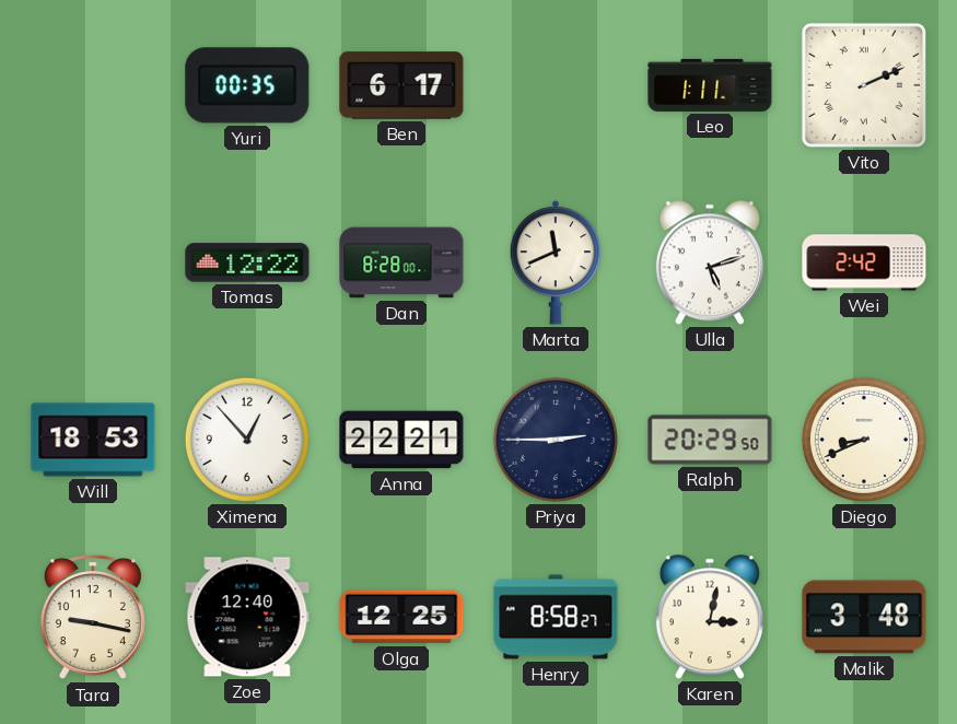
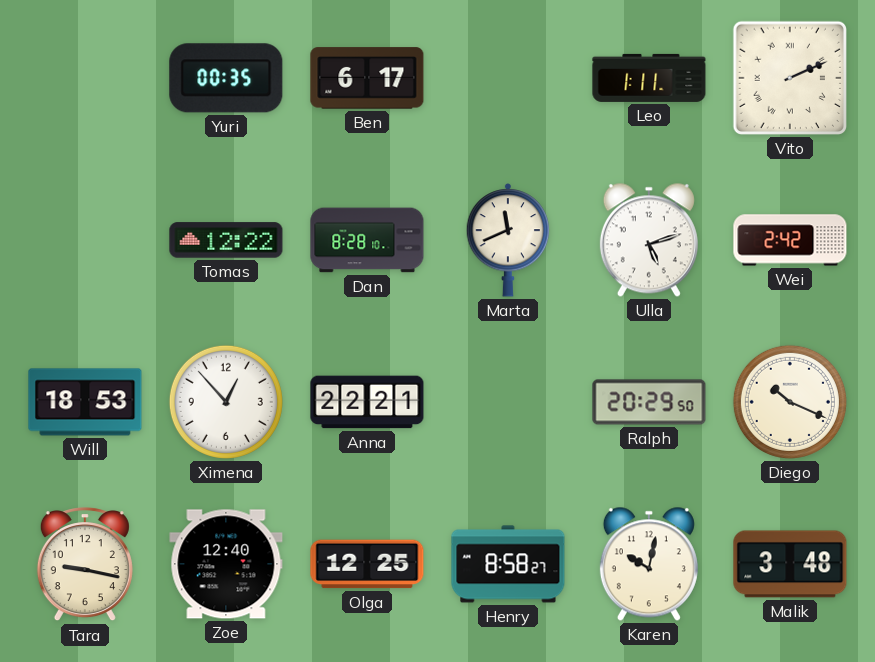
Dan: 8:28:00 -> 8:28:10 (367, 240)
Priya: 2:45 -> none (556, 440)
Diego: 8:41 -> 10:19 (790, 402)
Karen: 3:02 -> 10:02 (649, 564)
